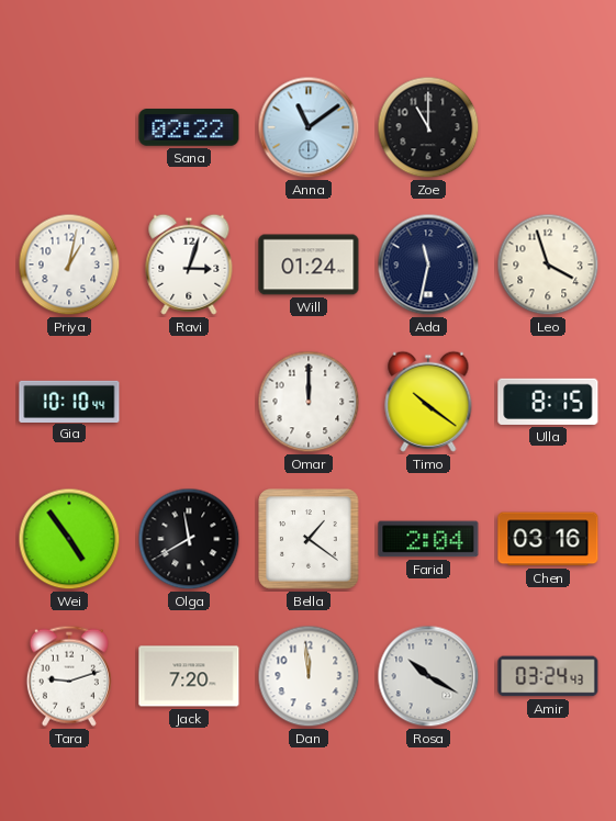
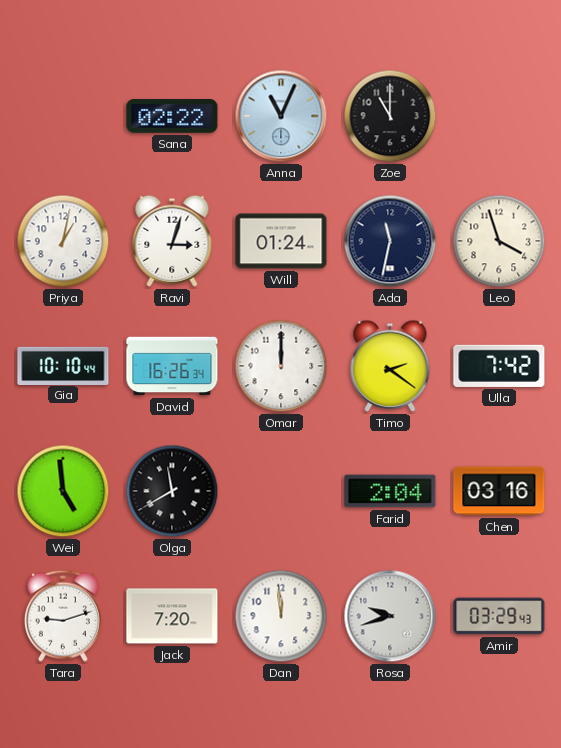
Anna: 11:09 -> 11:04 (281, 116)
David: none -> 16:26 (172, 366)
Timo: 10:21 -> 2:21 (390, 366)
Ulla: 8:15 -> 7:42 (499, 366)
Wei: 4:54 -> 4:59 (63, 491)
Bella: 1:21 -> none (309, 539)
Rosa: 10:20 -> 9:42 (390, 616)
Amir: 03:24 -> 03:29 (499, 616)
